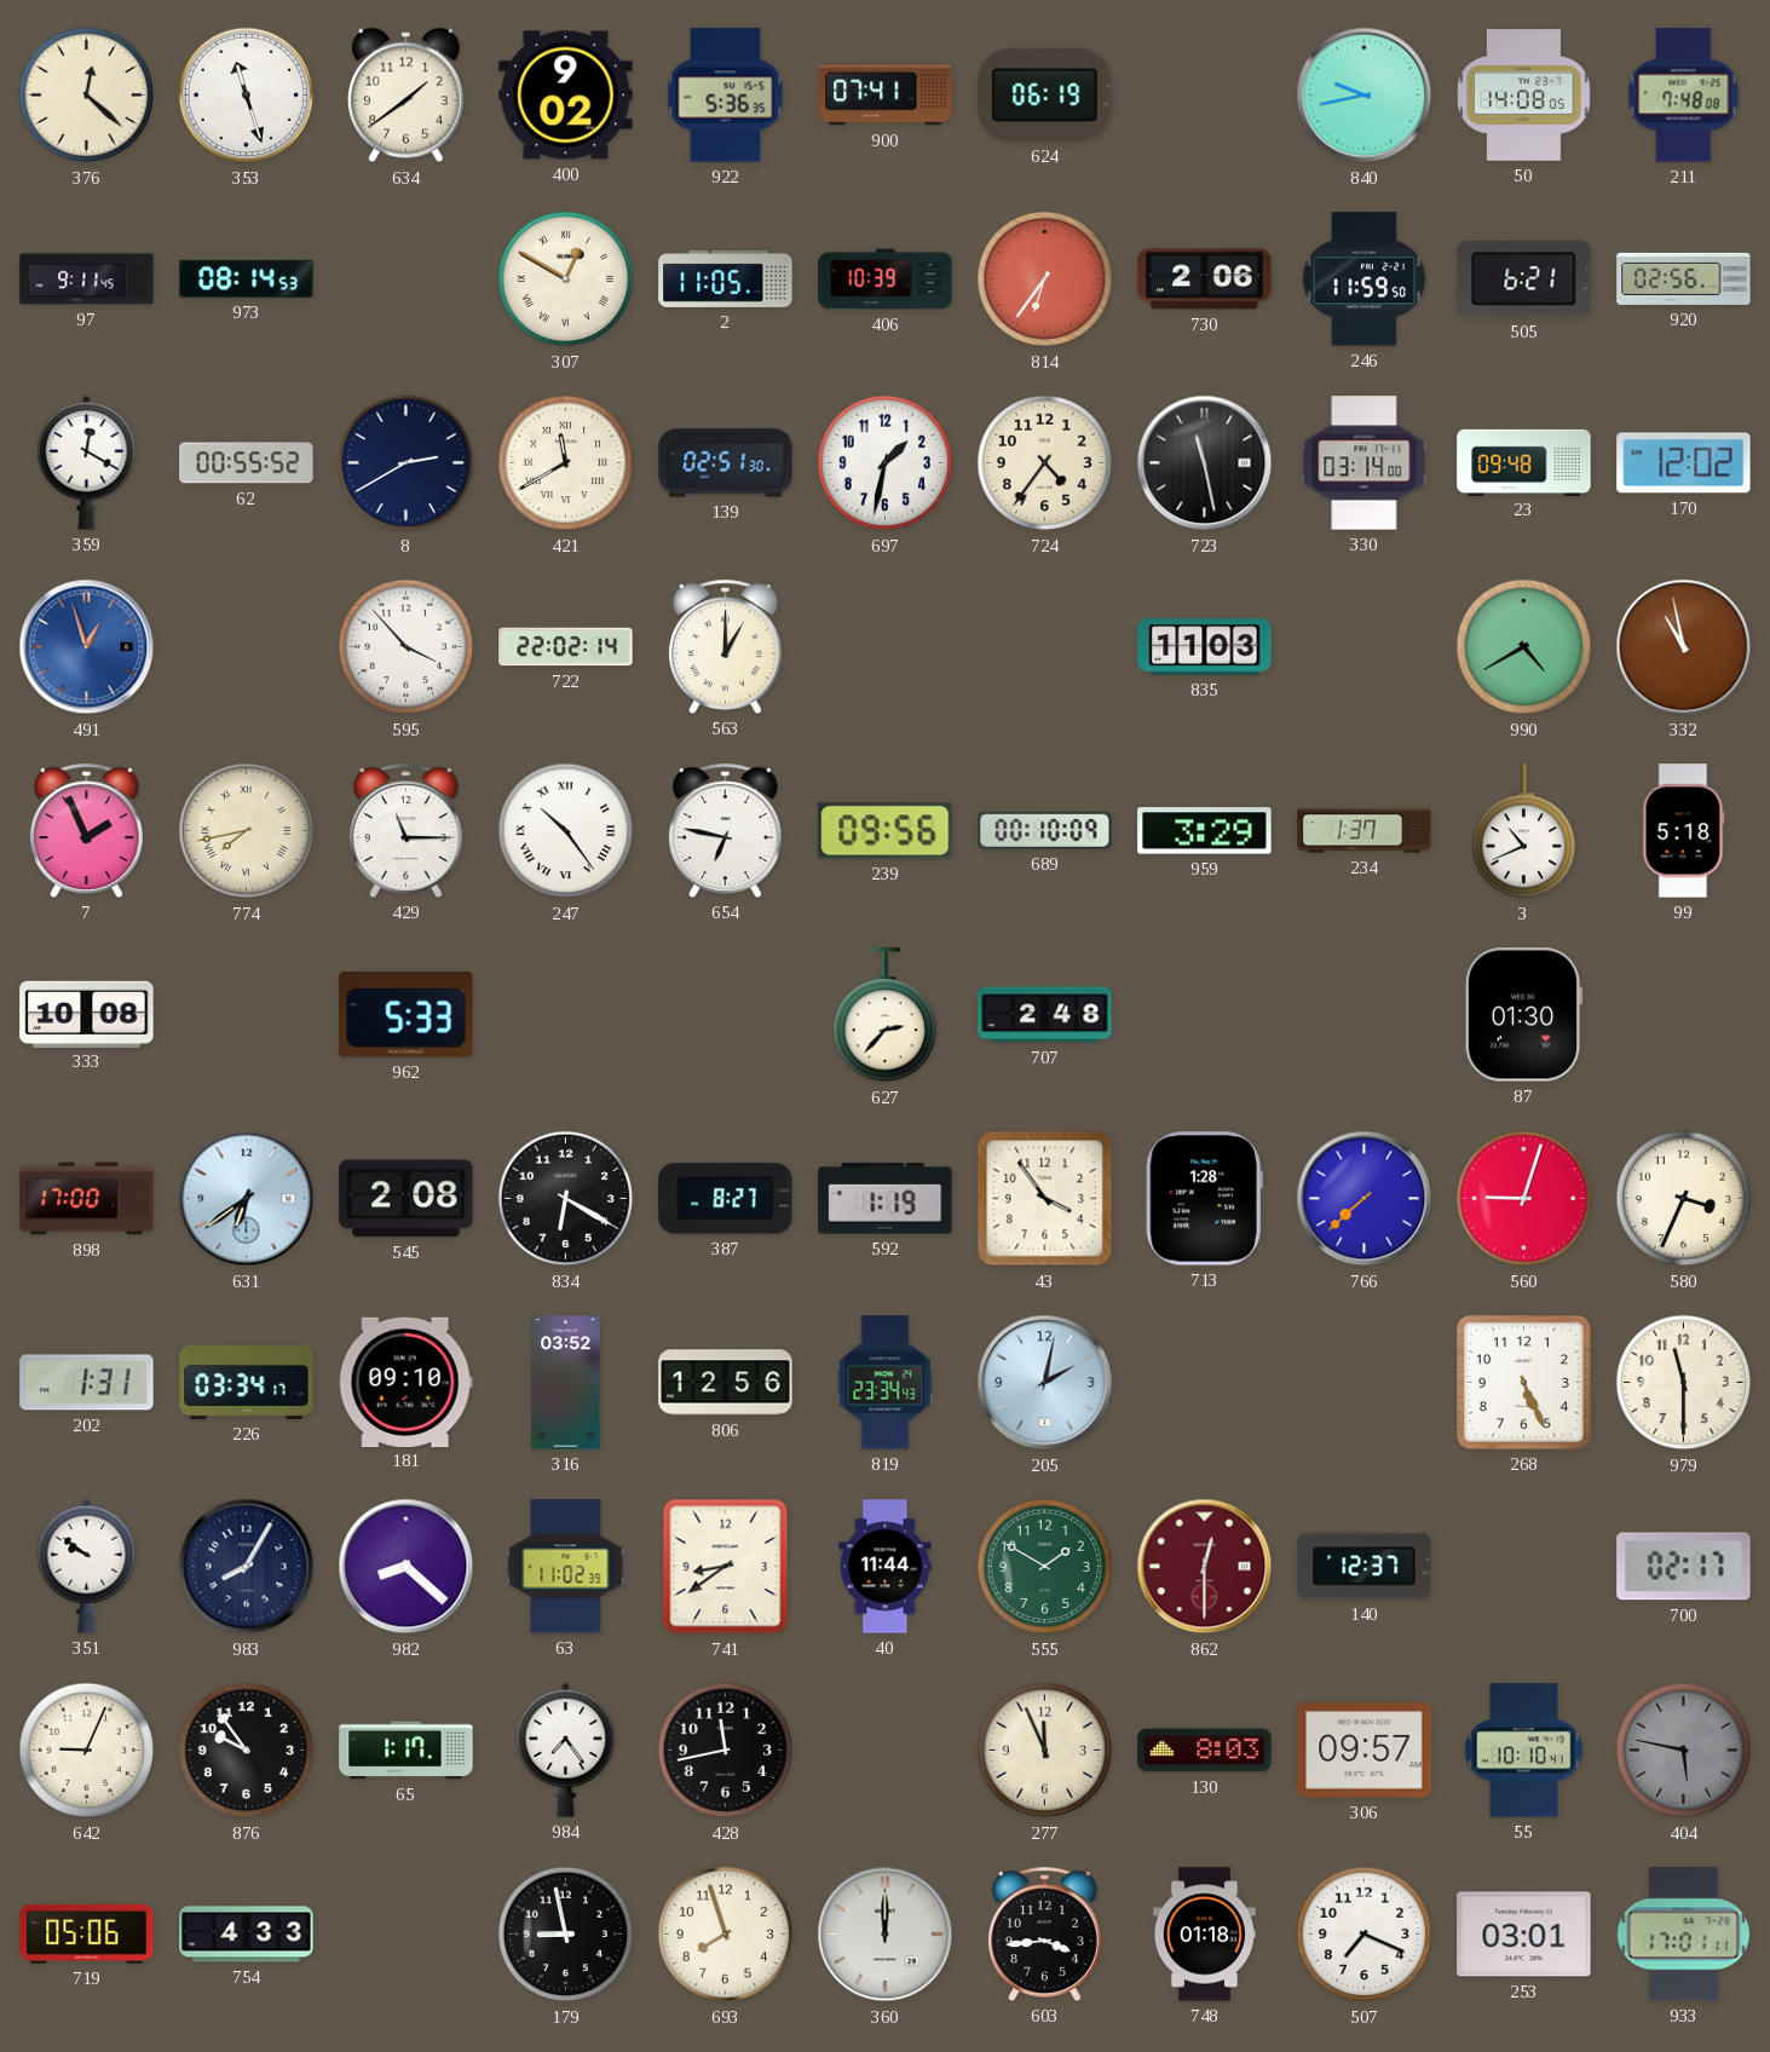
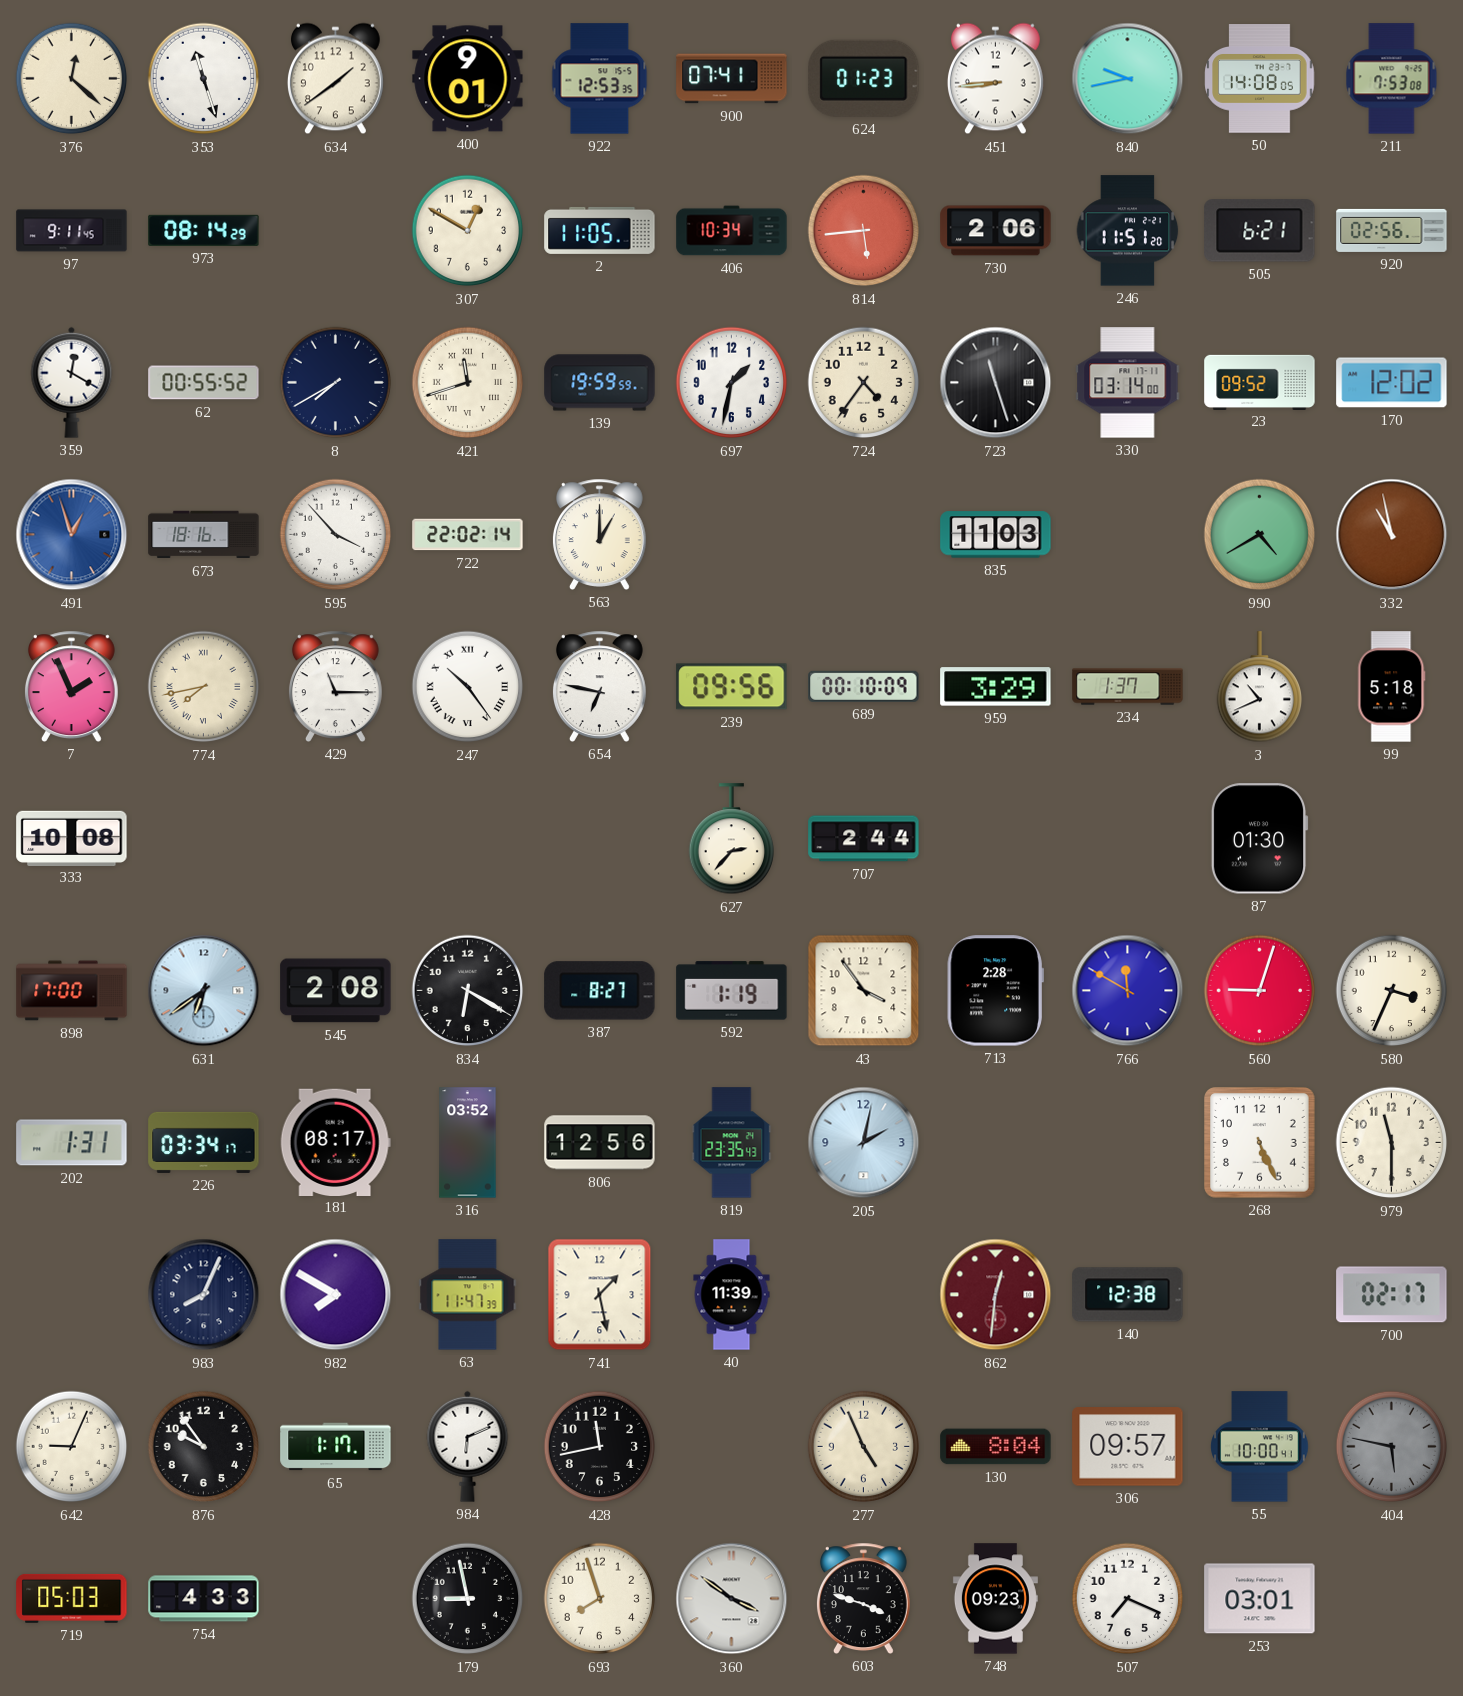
400: 9:02 -> 9:01 (468, 79)
922: 5:36 -> 12:53 (600, 79)
624: 06:19 -> 01:23 (864, 78)
451: none -> 8:44 (995, 79)
211: 7:48 -> 7:53 (1392, 79)
973: 08:14:53 -> 08:14:29 (204, 230)
307 numerals: Roman -> Arabic (468, 231)
406: 10:39 -> 10:34 (732, 231)
814: 6:36 -> 5:44 (864, 231)
246: 11:59 -> 11:51 (1128, 231)
8: 2:40 -> 7:40 (336, 383)
421: 11:40 -> 11:42 (468, 383)
139: 02:51 -> 19:59 (600, 383)
723: 11:28 -> 11:27 (996, 383)
23: 09:48 -> 09:52 (1260, 382)
673: none -> 18:16 (204, 535)
962: 5:33 -> none (407, 1015)
707: 2:48 -> 2:44 (864, 839)
713: 1:28 -> 2:28 (995, 991)
766: 7:38 -> 11:50 (1128, 991)
181: 09:10 -> 08:17 (335, 1142)
819: 23:34 -> 23:35 (732, 1143)
351: 9:51 -> none (87, 1566)
983: 8:05 -> 8:04 (204, 1295)
982: 8:22 -> 7:50 (336, 1295)
63: 11:02 -> 11:47 (468, 1295)
741: 8:39 -> 1:28 (600, 1295)
40: 11:44 -> 11:39 (732, 1295)
555: 1:50 -> none (1045, 1567)
862: 12:30 -> 12:31 (996, 1295)
140: 12:37 -> 12:38 (1128, 1295)
984: 7:24 -> 6:11 (468, 1446)
277: 11:56 -> 4:56 (864, 1447)
130: 8:03 -> 8:04 (996, 1447)
55: 10:10 -> 10:00 (1260, 1447)
719: 05:06 -> 05:03 (72, 1598)
360: 12:00 -> 3:51 (732, 1599)
603: 3:44 -> 3:48 (863, 1598)
748: 01:18 -> 09:23 (995, 1599)
933: 17:01 -> none (1684, 1935)
